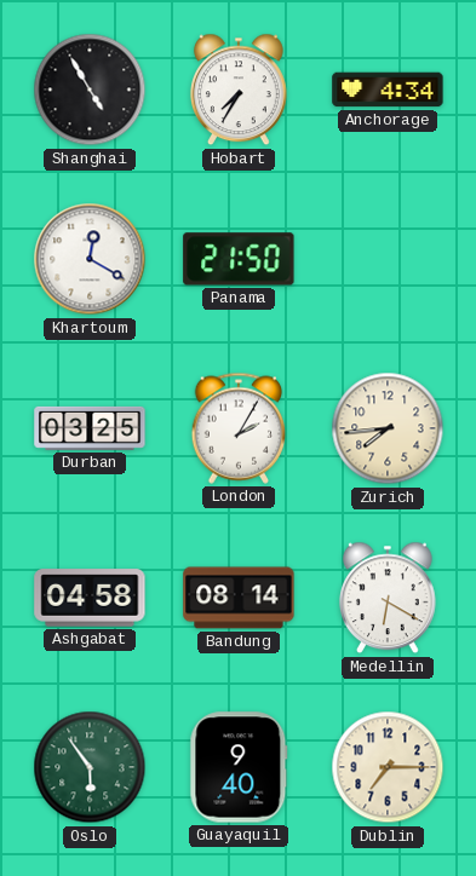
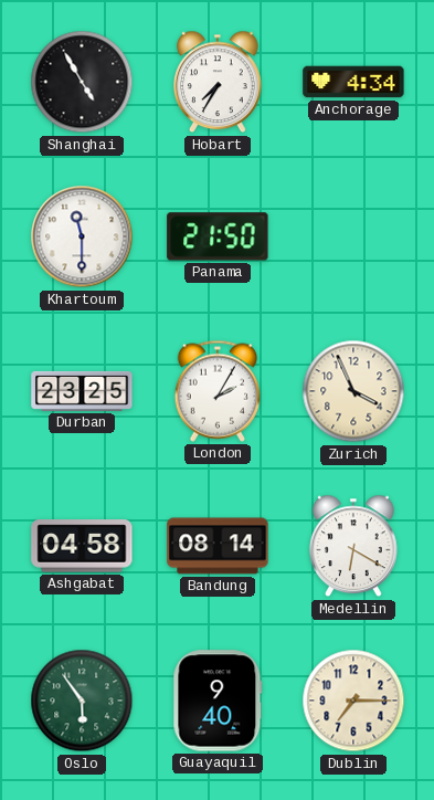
Khartoum: 12:20 -> 11:30 (82, 236)
Durban: 03:25 -> 23:25 (82, 391)
Zurich: 7:44 -> 3:56 (353, 391)
